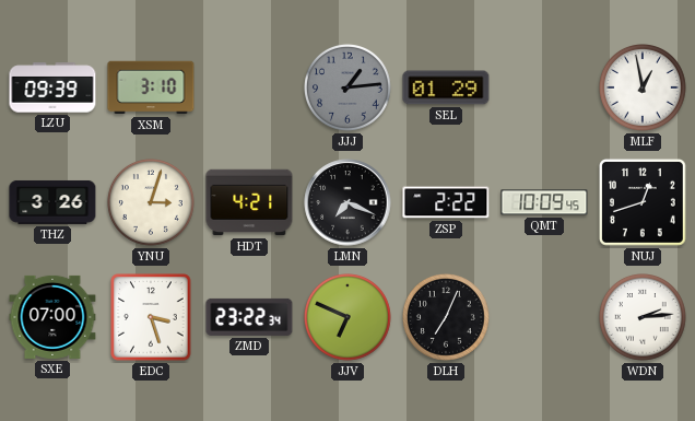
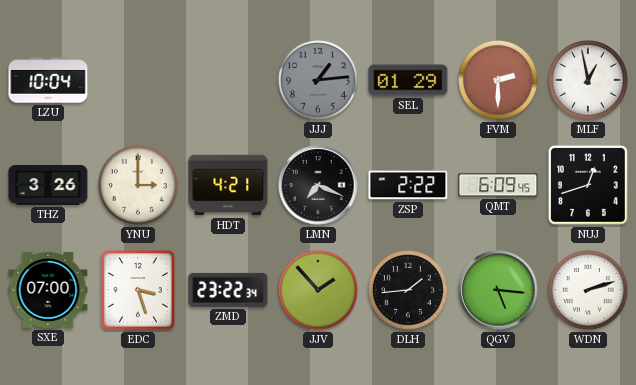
LZU: 09:39 -> 10:04 (48, 80)
XSM: 3:10 -> none (151, 87)
FVM: none -> 2:30 (499, 81)
YNU: 3:03 -> 3:00 (139, 186)
QMT: 10:09 -> 6:09 (498, 185)
JJV: 6:49 -> 1:53 (319, 291)
DLH: 7:04 -> 1:44 (409, 291)
QGV: none -> 5:16 (498, 290)
WDN: 2:14 -> 2:12 (589, 291)
